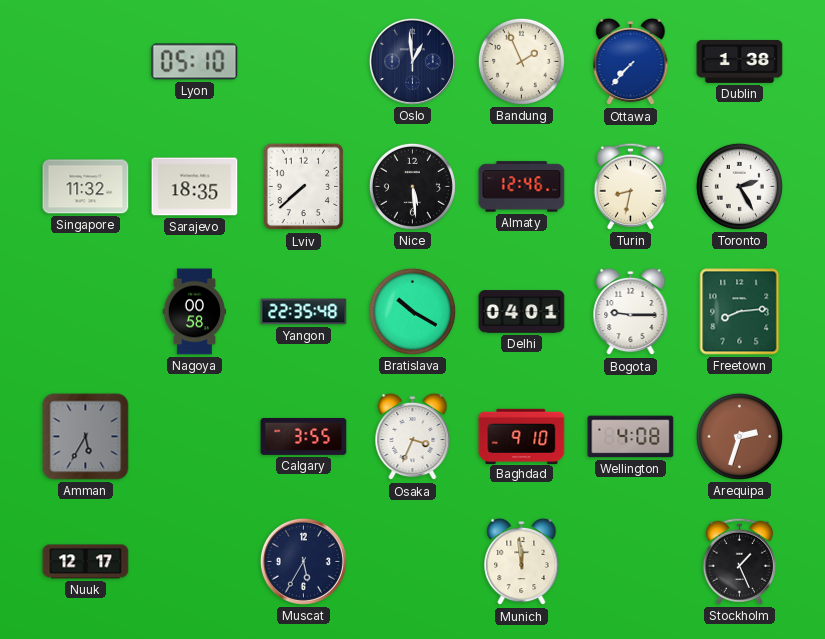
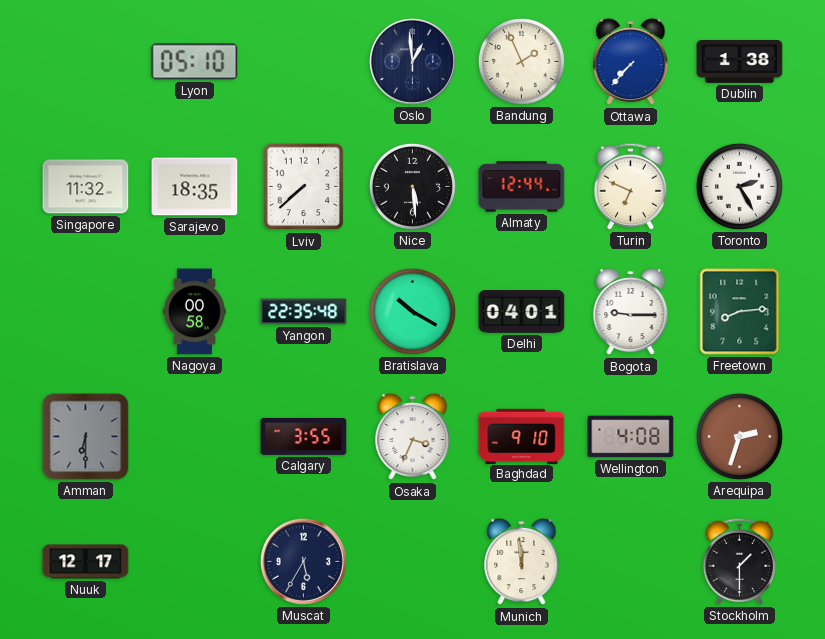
Almaty: 12:46 -> 12:44 (522, 187)
Turin: 8:32 -> 6:49 (630, 186)
Amman: 5:35 -> 6:30 (86, 437)
Stockholm: 1:26 -> 1:30 (739, 561)
